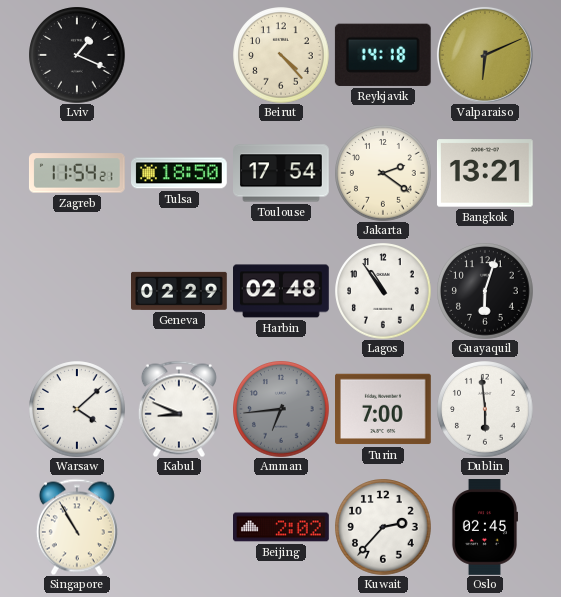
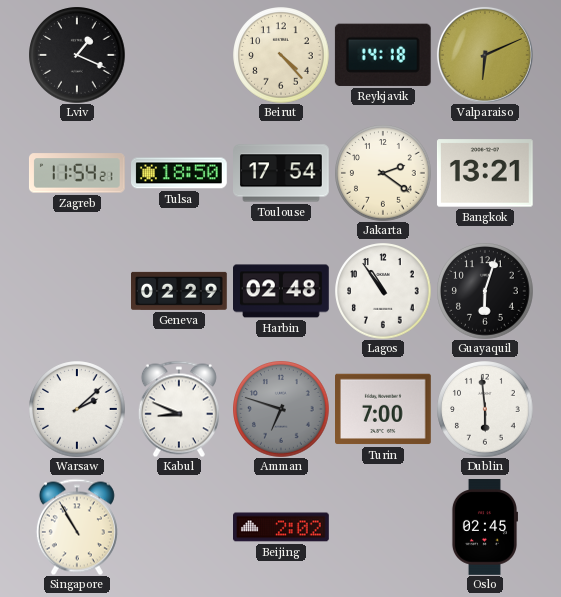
Warsaw: 4:08 -> 2:08 (77, 409)
Amman: 6:44 -> 6:48 (281, 409)
Kuwait: 2:37 -> none (383, 527)
